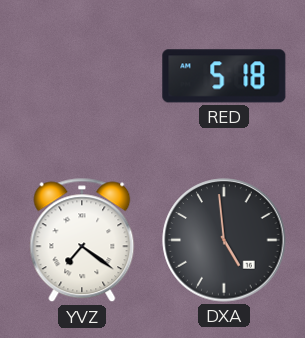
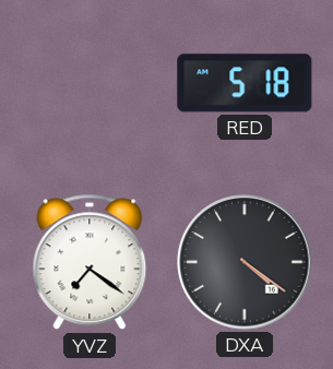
DXA: 4:59 -> 4:21 (245, 262)
